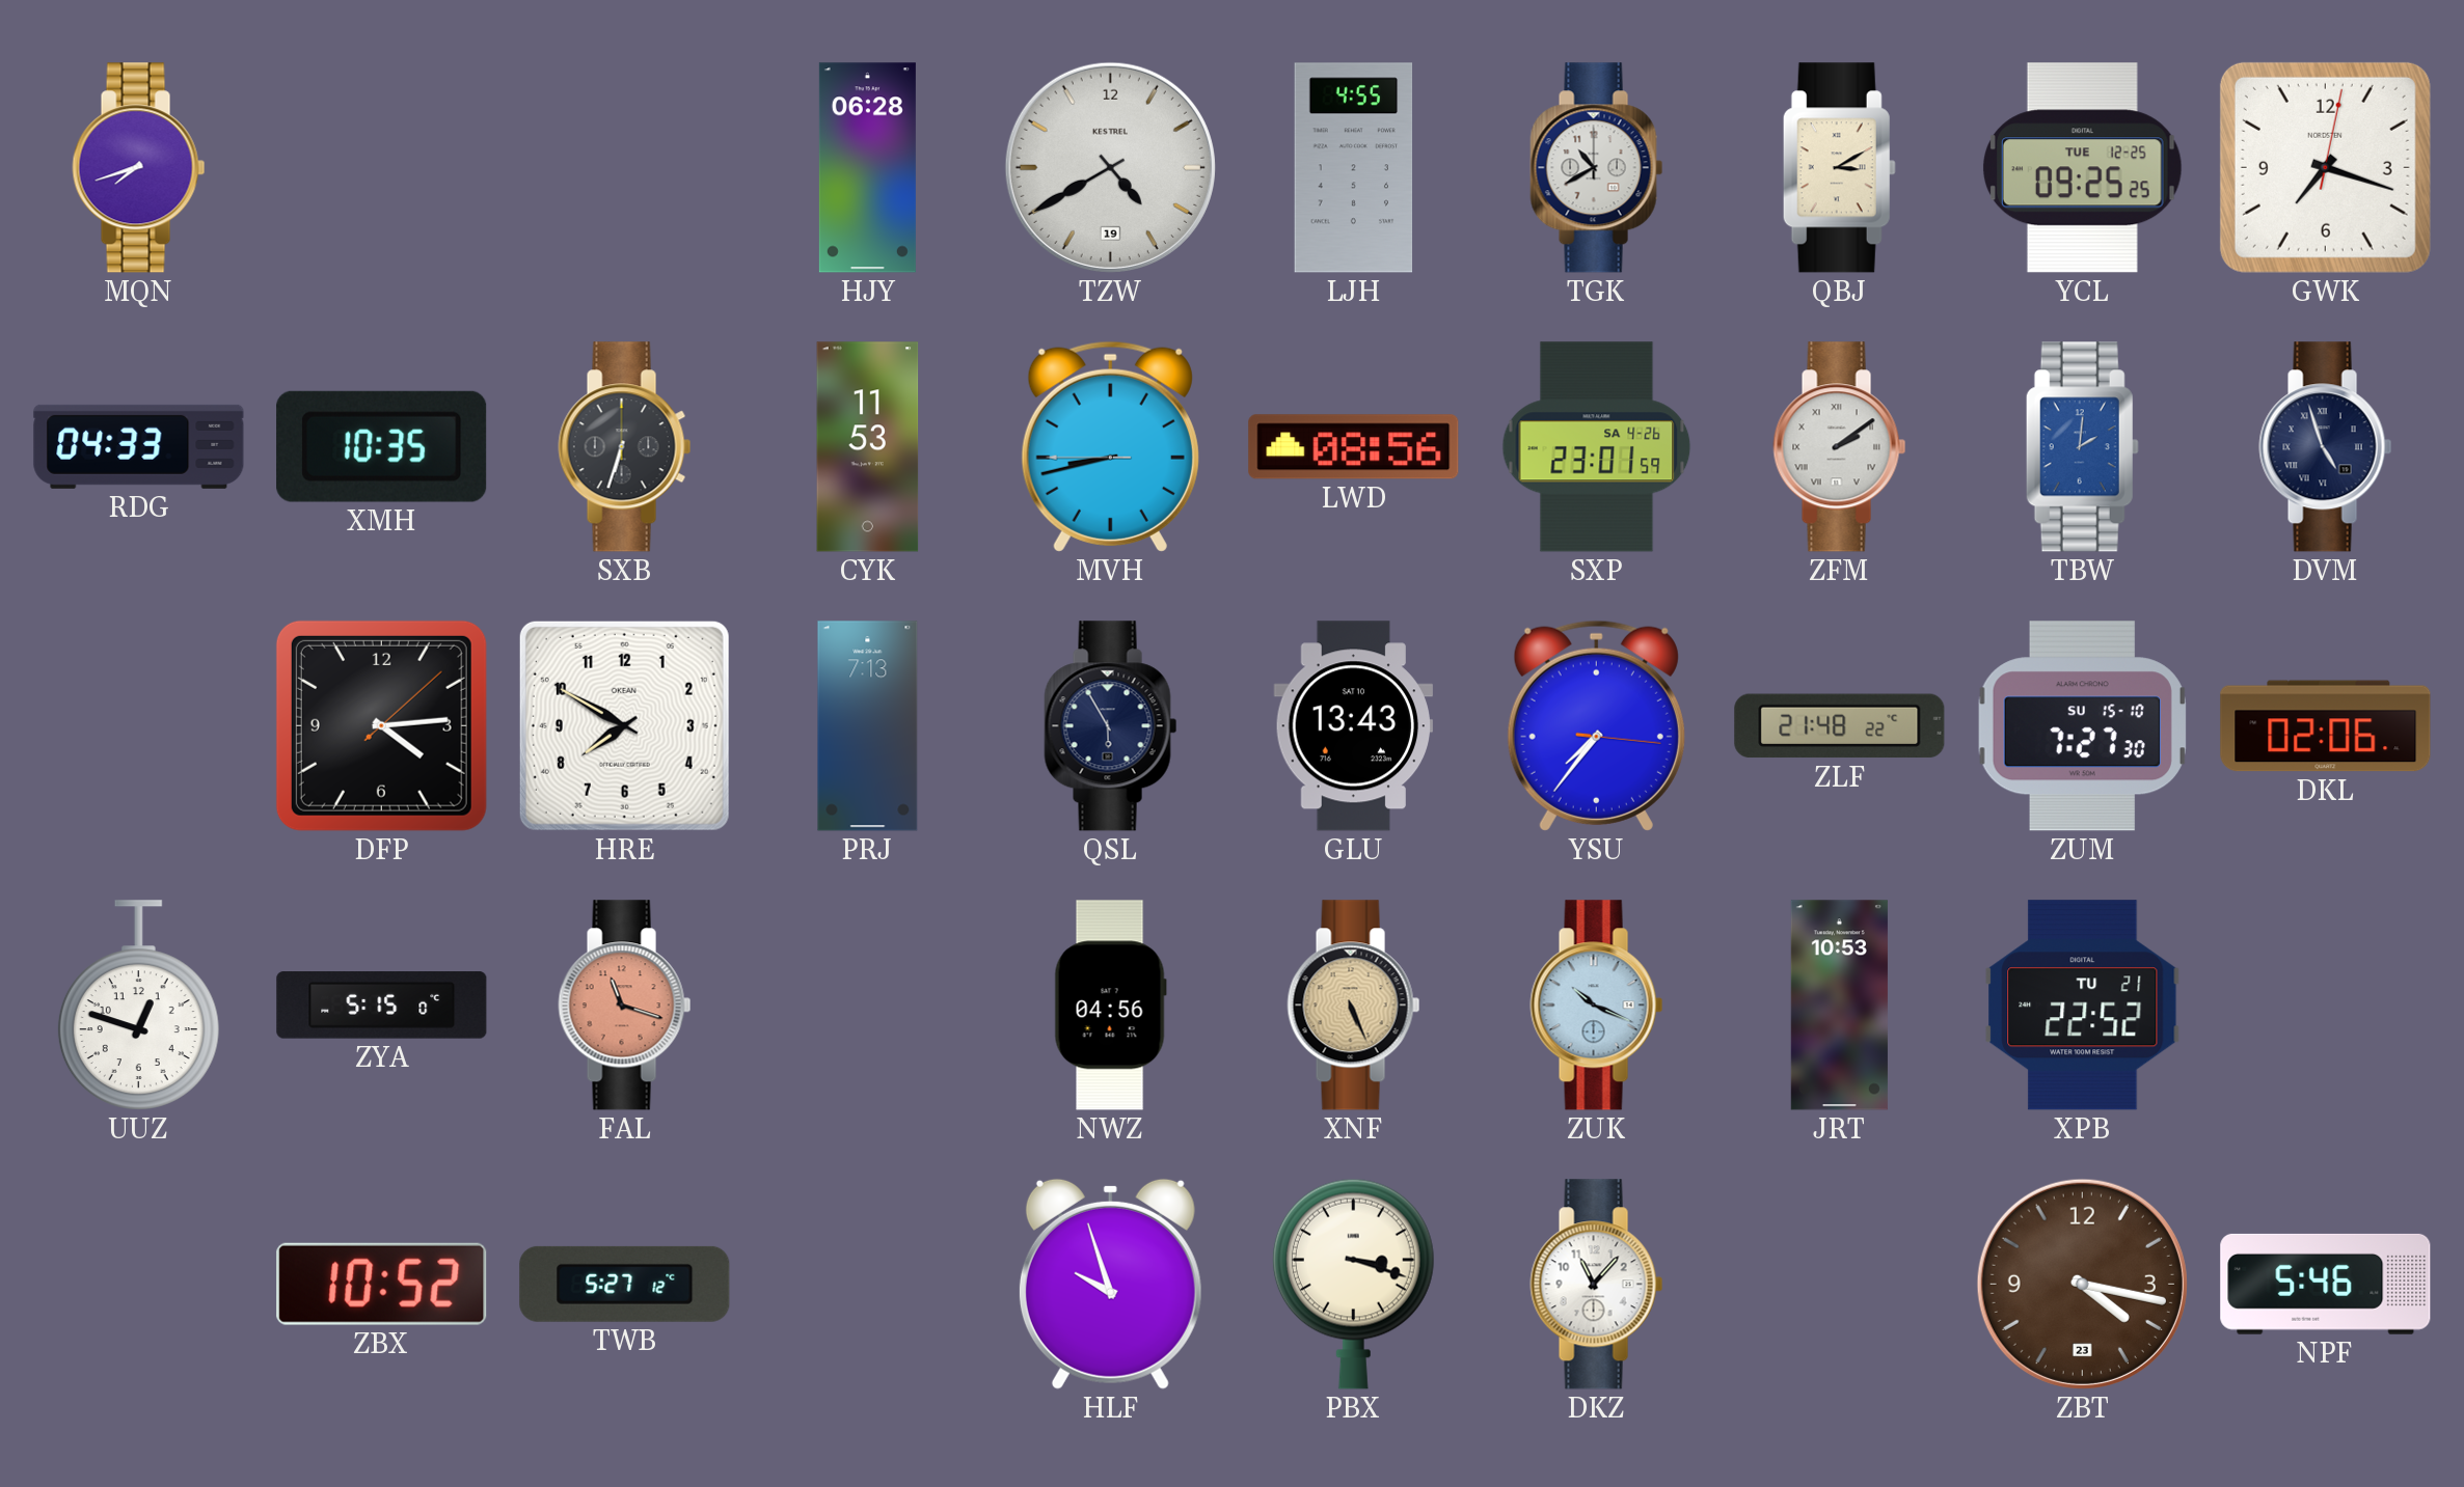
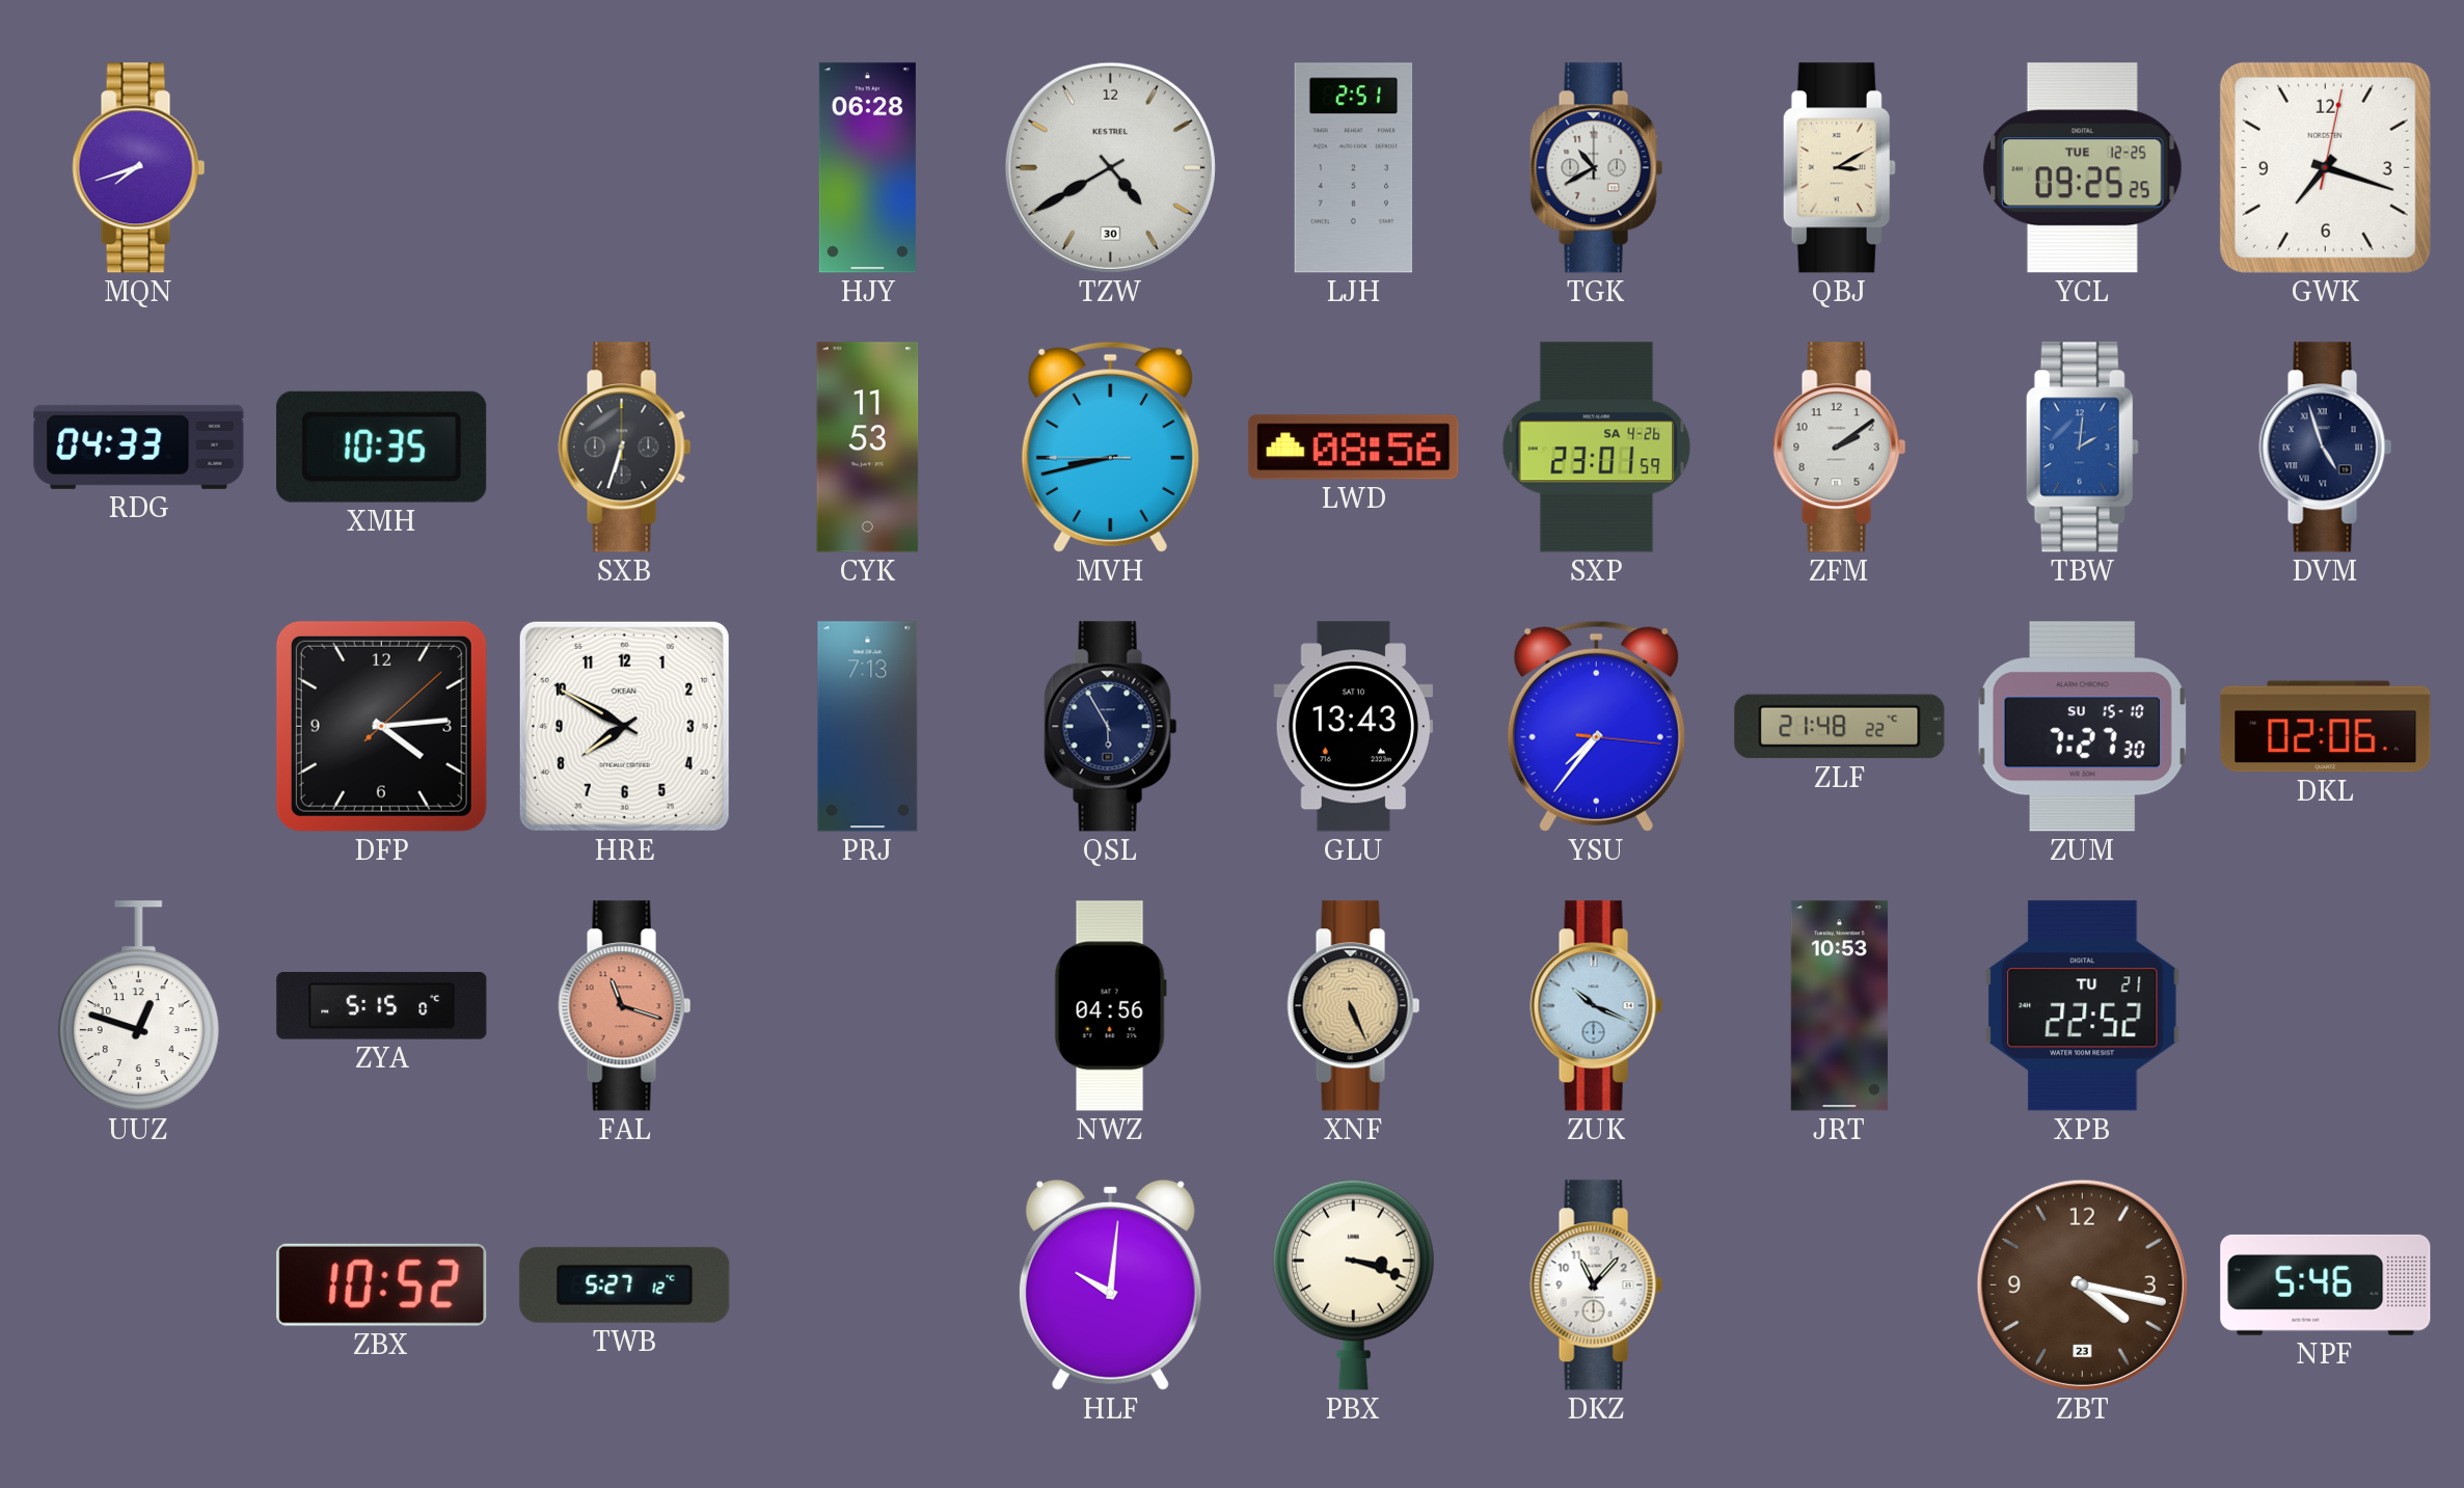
TZW date: 19 -> 30 (1110, 167)
LJH: 4:55 -> 2:51 (1354, 168)
ZFM numerals: Roman -> Arabic (1840, 448)
HLF: 9:57 -> 10:01 (1110, 1284)
